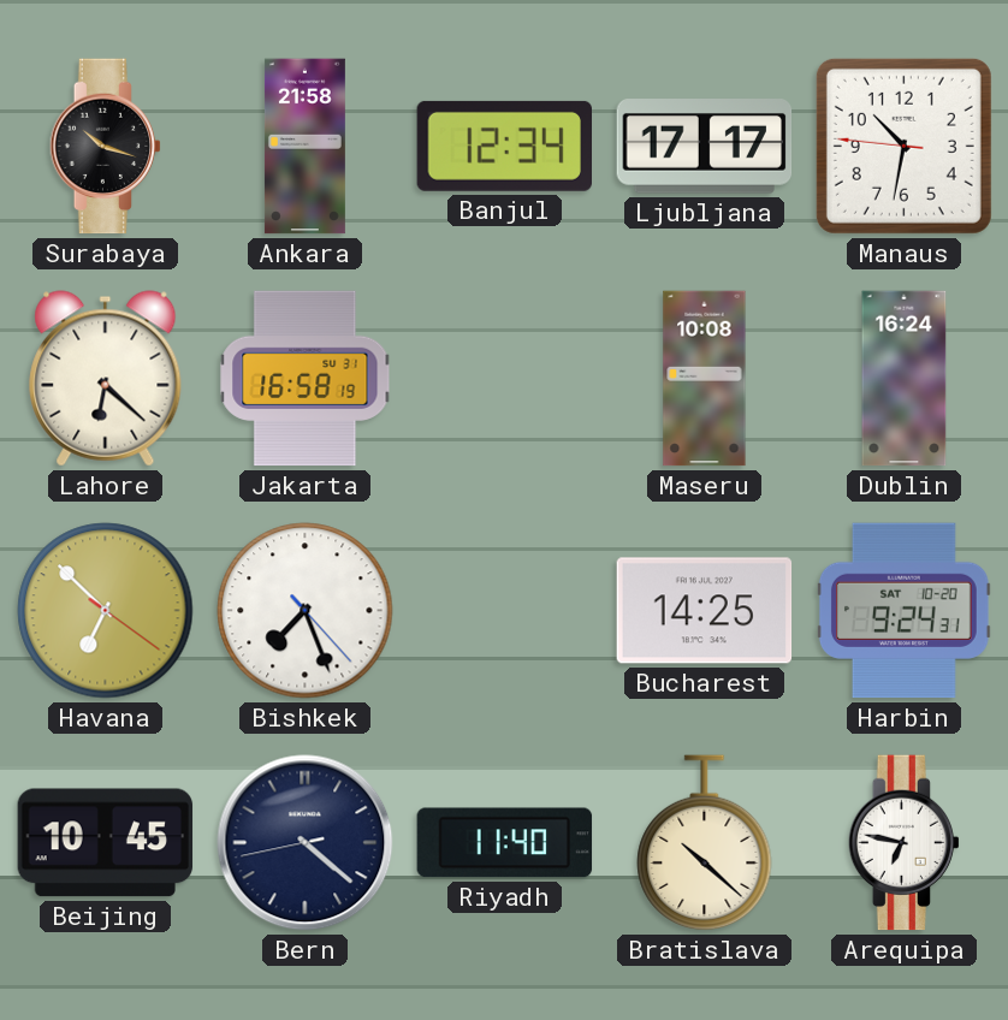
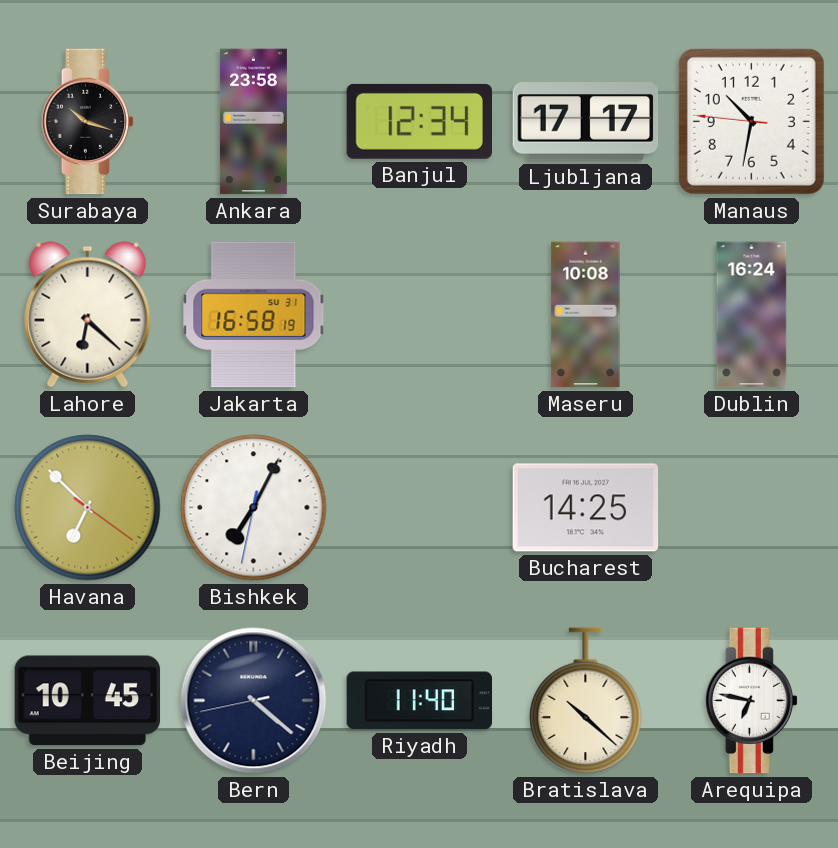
Ankara: 21:58 -> 23:58 (253, 122)
Bishkek: 7:26 -> 7:04 (254, 508)
Harbin: 9:24 -> none (903, 611)
